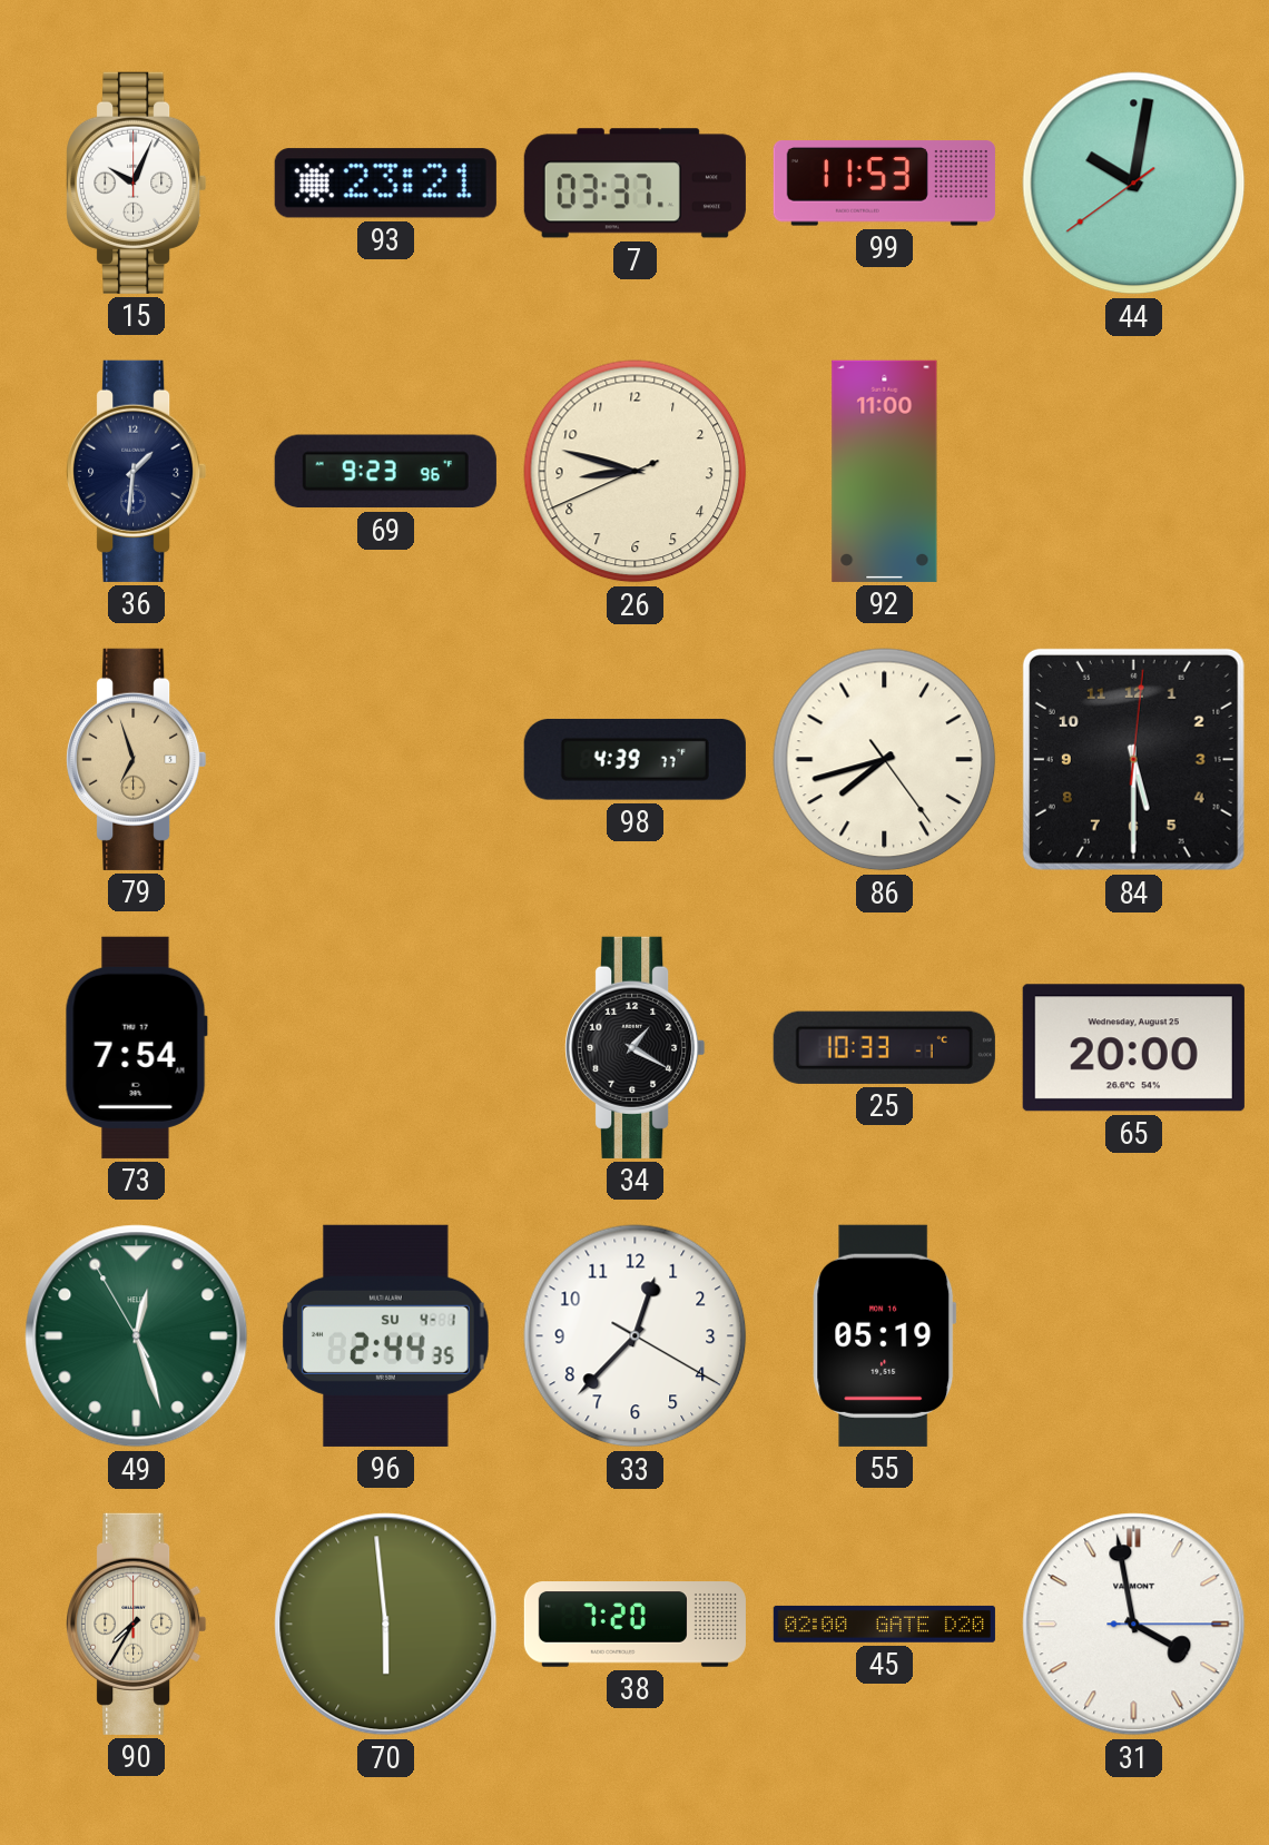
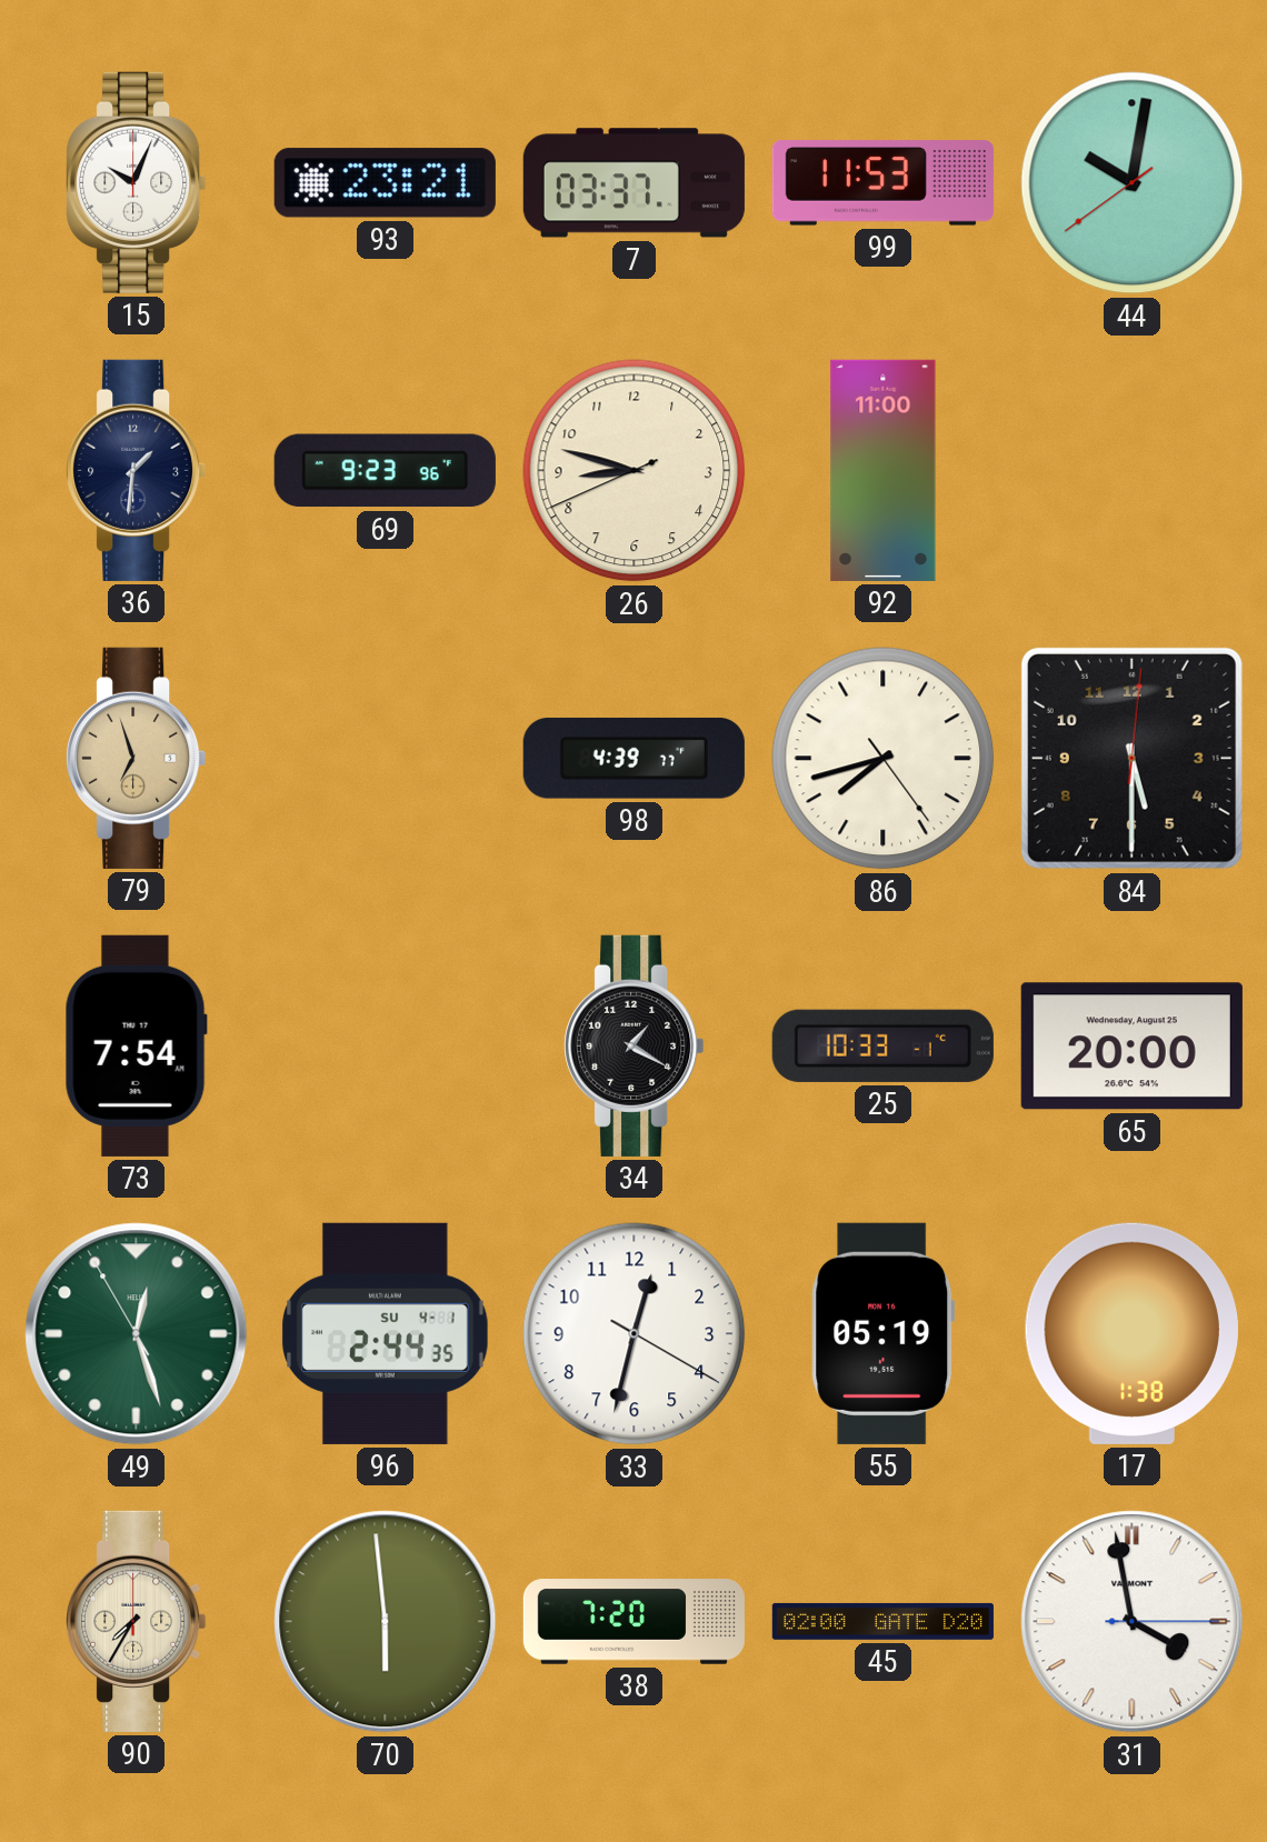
33: 12:37 -> 12:32 (635, 1334)
17: none -> 1:38 (1131, 1333)
